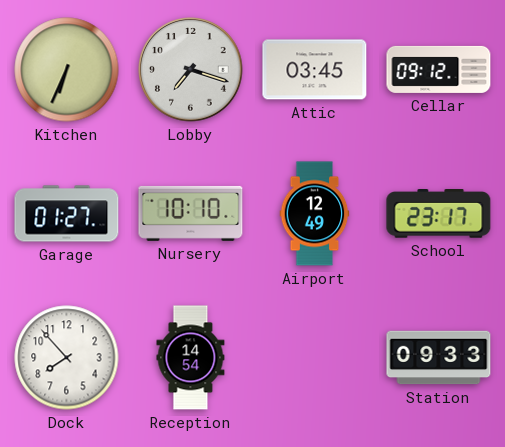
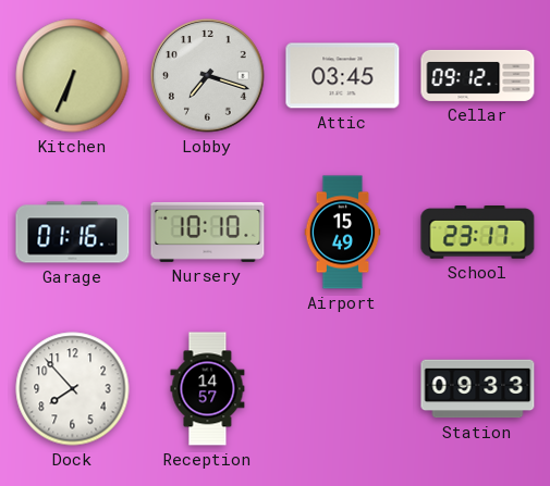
Garage: 01:27 -> 01:16 (73, 233)
Airport: 12:49 -> 15:49 (343, 233)
Reception: 14:54 -> 14:57 (208, 389)
